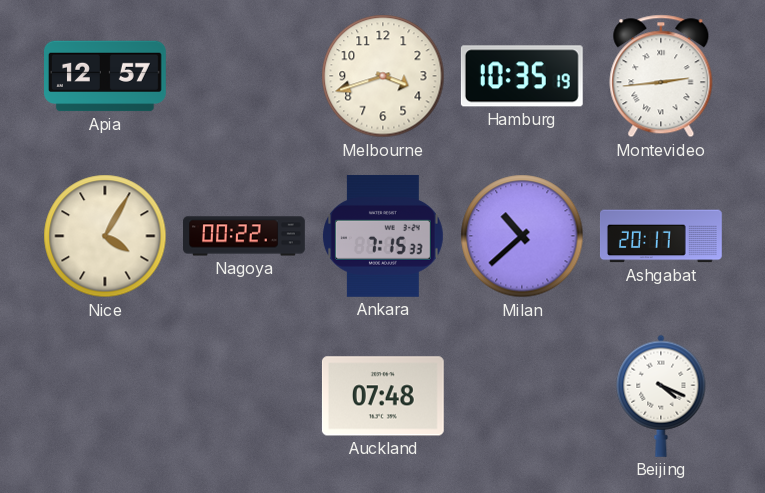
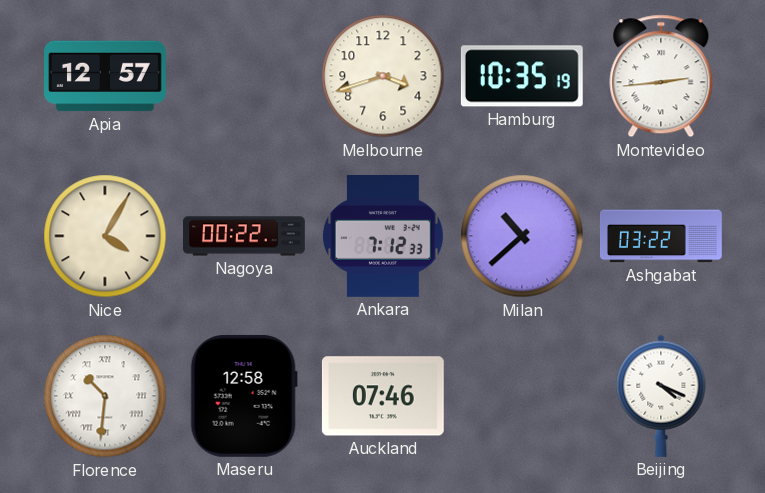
Ankara: 7:15 -> 7:12 (383, 236)
Ashgabat: 20:17 -> 03:22 (661, 236)
Florence: none -> 10:31 (105, 396)
Maseru: none -> 12:58 (244, 396)
Auckland: 07:48 -> 07:46 (383, 396)
